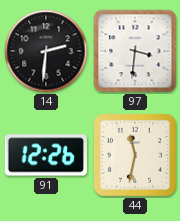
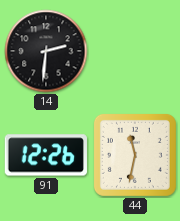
97: 3:31 -> none (135, 51)
